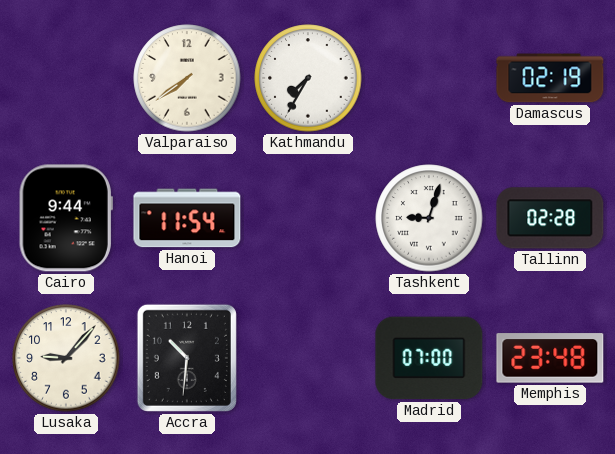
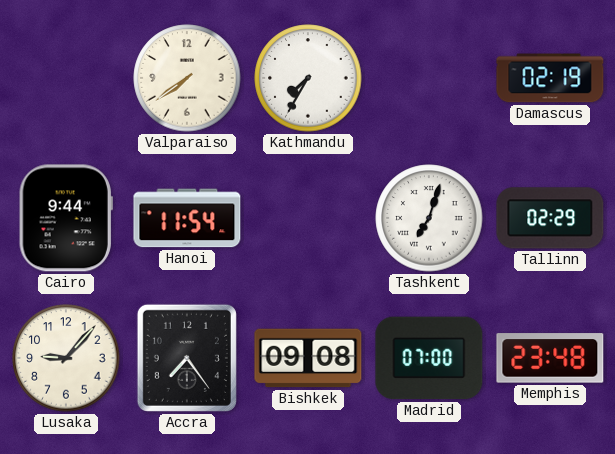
Tashkent: 9:03 -> 7:03 (429, 218)
Tallinn: 02:28 -> 02:29 (550, 218)
Accra: 10:31 -> 7:24 (187, 358)
Bishkek: none -> 09:08 (308, 358)
